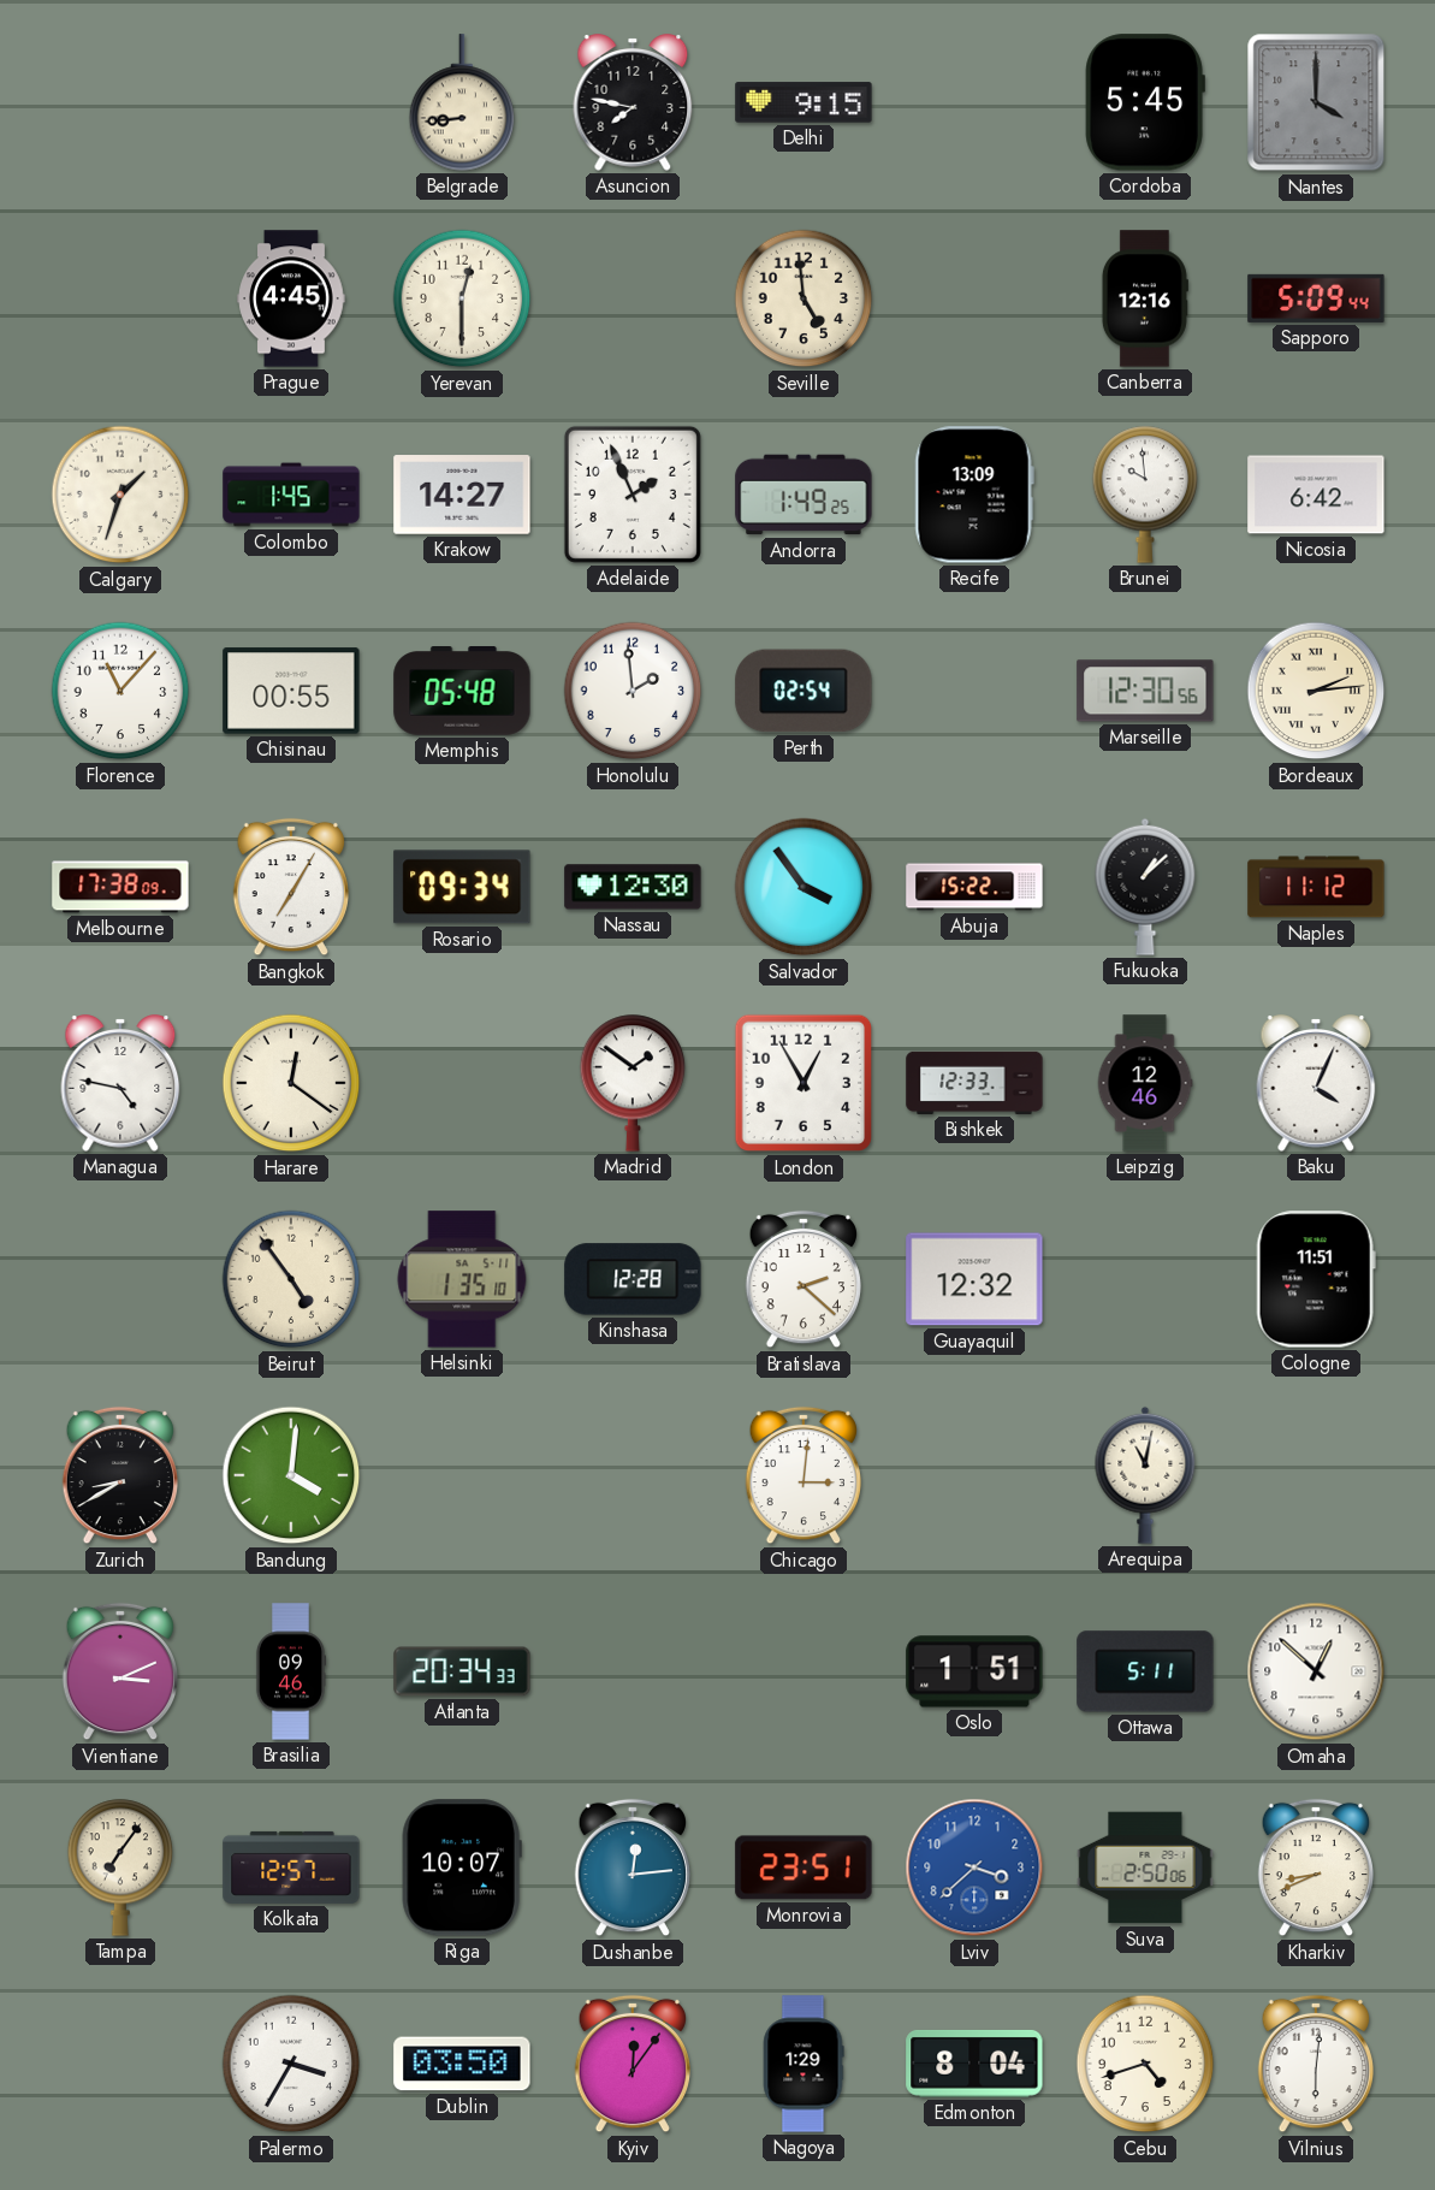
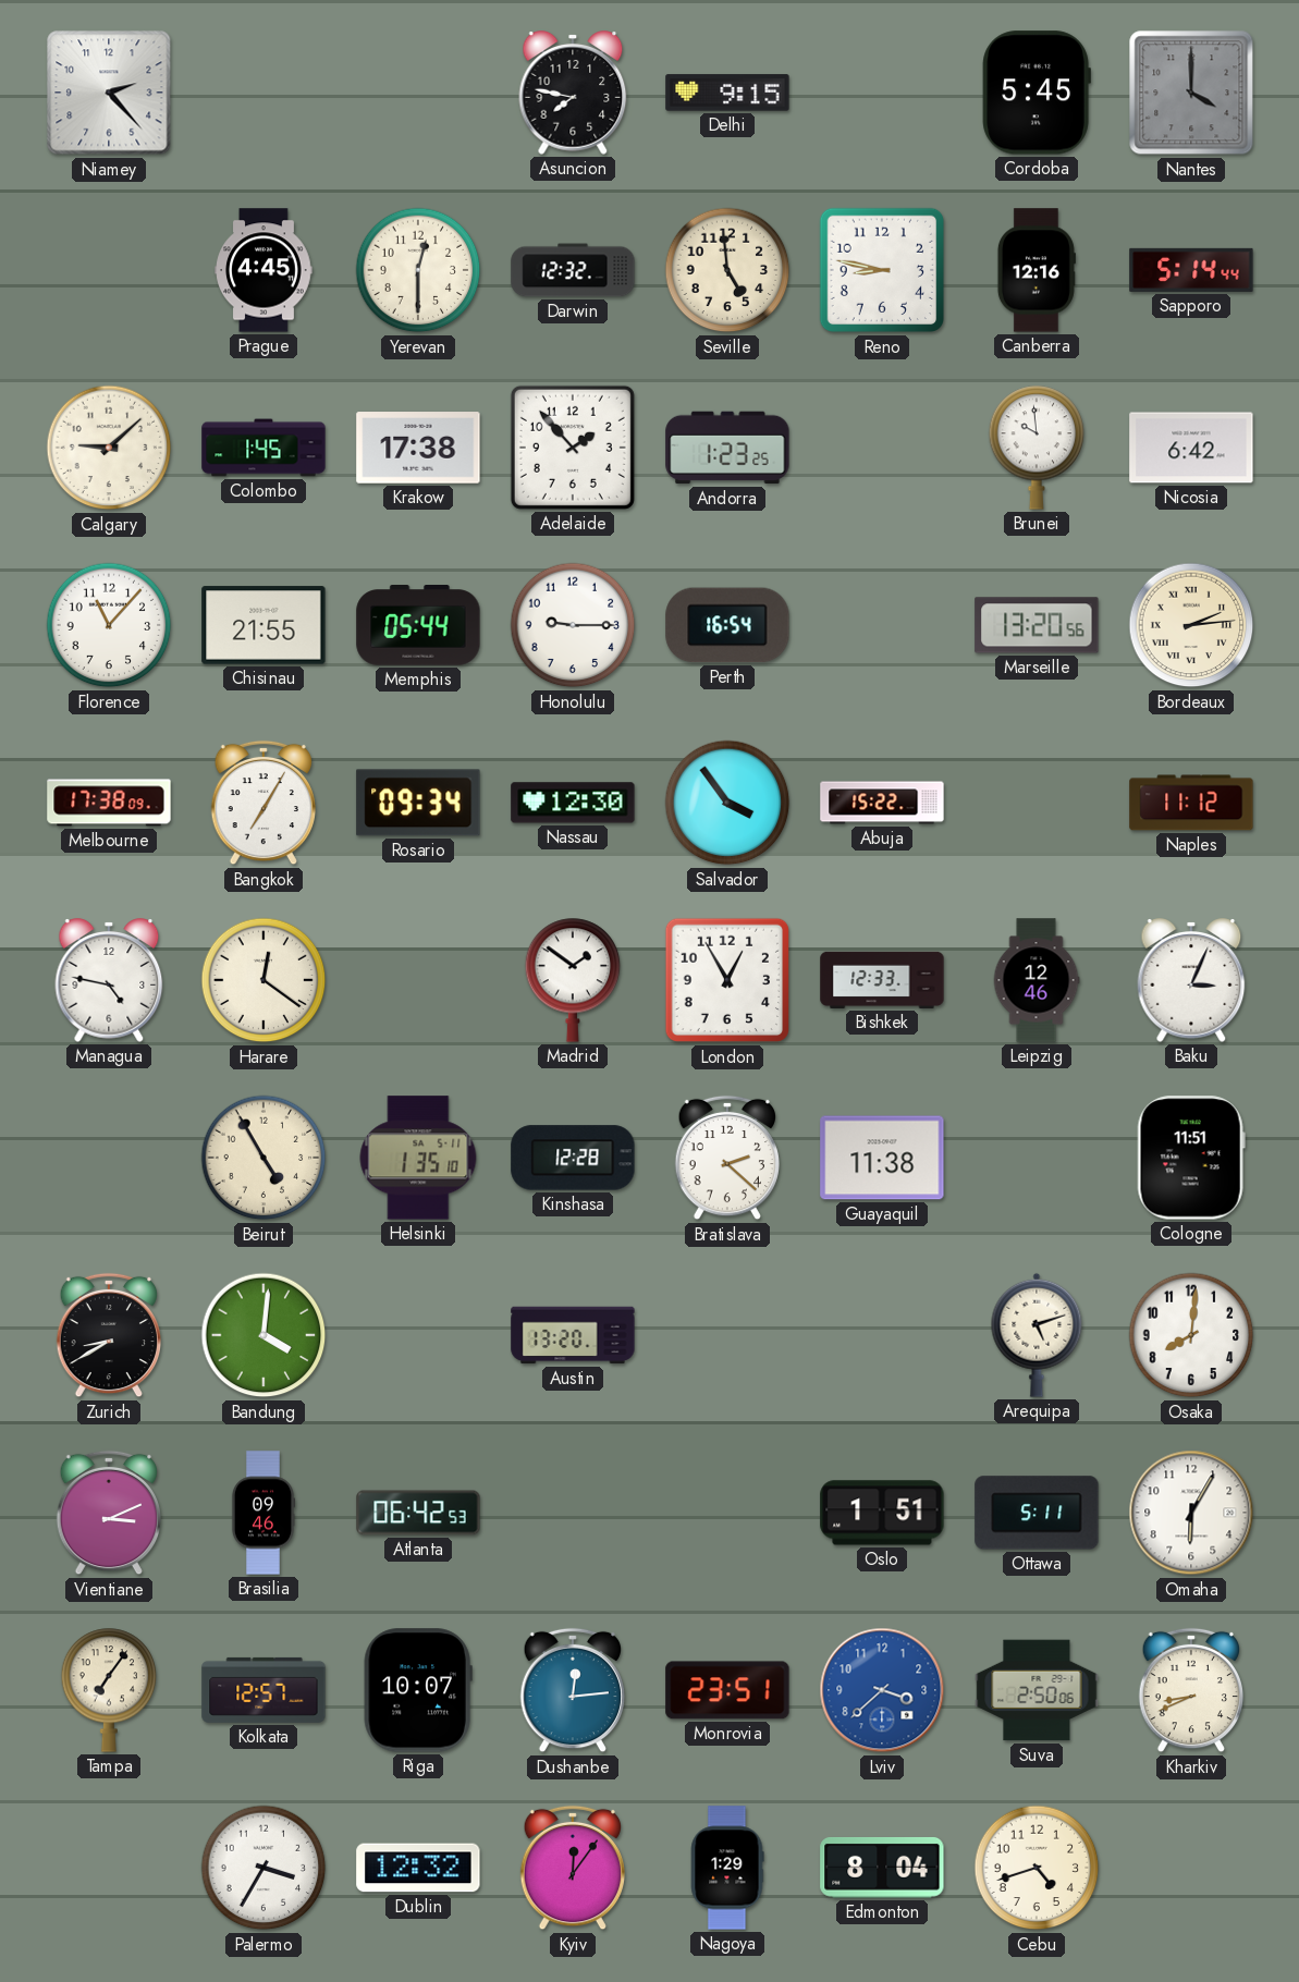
Niamey: none -> 2:23 (109, 93)
Belgrade: 8:44 -> none (462, 102)
Darwin: none -> 12:32 (573, 270)
Reno: none -> 8:47 (882, 270)
Sapporo: 5:09 -> 5:14 (1191, 270)
Calgary: 1:33 -> 9:08 (109, 448)
Krakow: 14:27 -> 17:38 (418, 448)
Adelaide: 1:56 -> 1:53 (573, 448)
Andorra: 1:49 -> 1:23 (727, 448)
Recife: 13:09 -> none (974, 495)
Chisinau: 00:55 -> 21:55 (264, 625)
Memphis: 05:48 -> 05:44 (418, 626)
Honolulu: 1:59 -> 9:15 (573, 625)
Perth: 02:54 -> 16:54 (727, 625)
Marseille: 12:30 -> 13:20 (1037, 625)
Fukuoka: 1:08 -> none (1145, 887)
Baku: 4:04 -> 3:04 (1191, 980)
Beirut: 4:54 -> 4:55 (264, 1158)
Guayaquil: 12:32 -> 11:38 (882, 1158)
Austin: none -> 13:20 (573, 1335)
Chicago: 3:01 -> none (802, 1475)
Arequipa: 11:02 -> 5:12 (1037, 1335)
Osaka: none -> 8:01 (1191, 1335)
Atlanta: 20:34 -> 06:42 (418, 1513)
Omaha: 12:52 -> 6:05 (1191, 1513)
Dublin: 03:50 -> 12:32 (418, 1868)
Vilnius: 6:01 -> none (1315, 2064)
